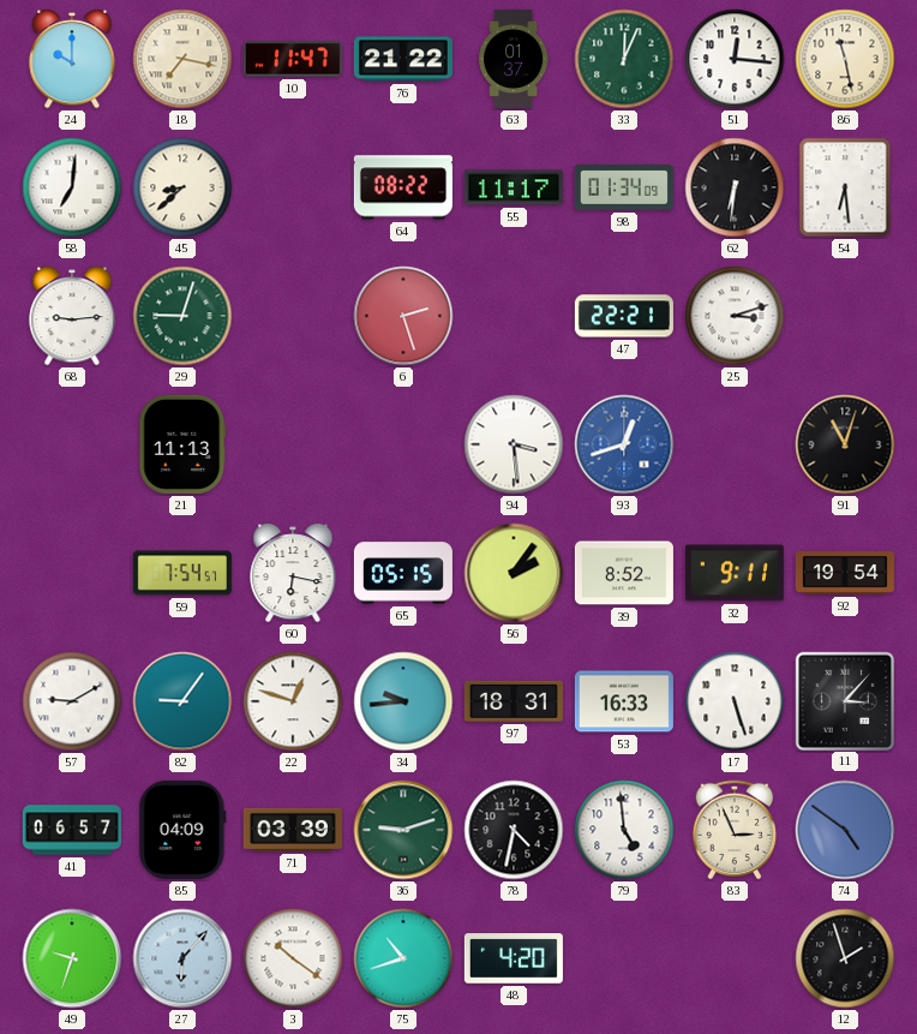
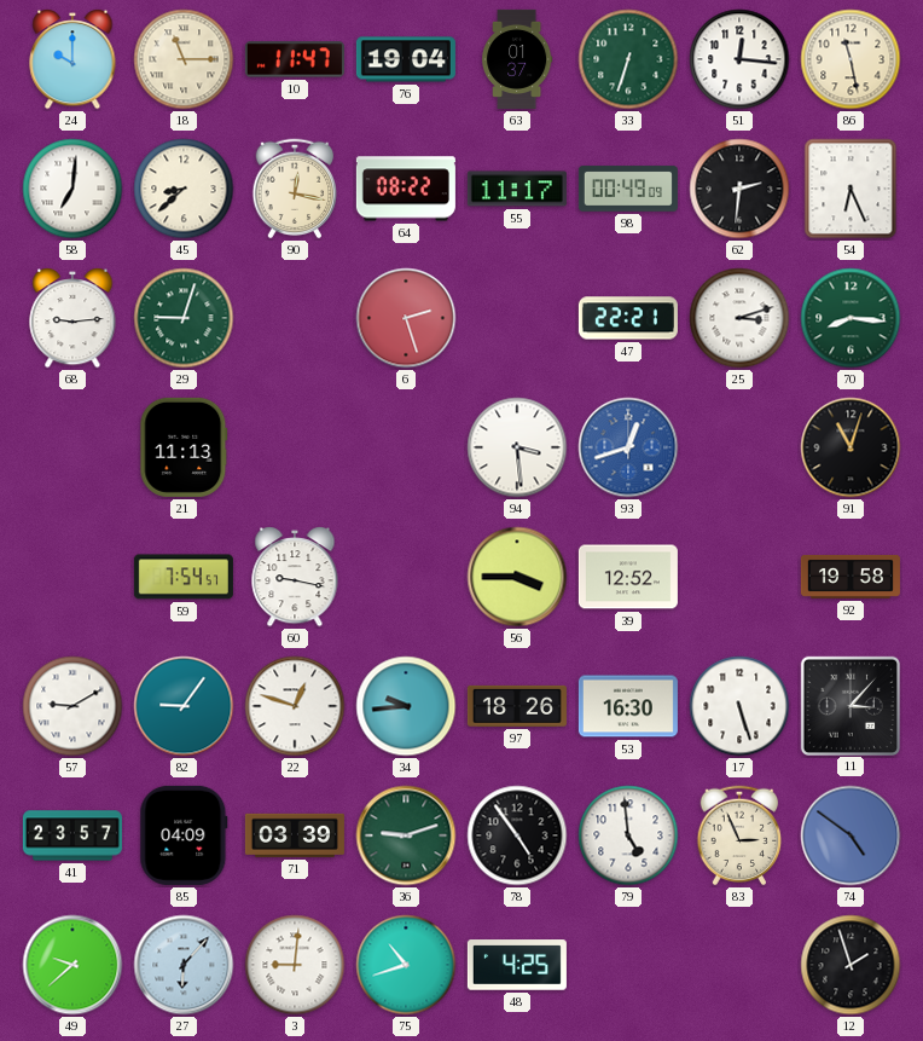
18: 7:17 -> 11:15 (184, 59)
76: 21:22 -> 19:04 (406, 59)
33: 12:04 -> 6:33 (628, 59)
90: none -> 12:17 (295, 189)
98: 01:34 -> 00:49 (628, 189)
62: 6:31 -> 2:31 (739, 189)
54: 6:29 -> 6:26 (851, 189)
70: none -> 8:16 (851, 318)
60: 6:17 -> 9:17 (295, 578)
65: 05:15 -> none (403, 573)
56: 2:06 -> 3:45 (517, 577)
39: 8:52 -> 12:52 (628, 577)
32: 9:11 -> none (735, 573)
92: 19:54 -> 19:58 (851, 577)
97: 18:31 -> 18:26 (517, 706)
53: 16:33 -> 16:30 (628, 706)
41: 06:57 -> 23:57 (72, 835)
78: 4:32 -> 4:54 (517, 835)
49: 9:33 -> 9:38 (72, 965)
3: 10:21 -> 9:01 (295, 965)
48: 4:20 -> 4:25 (517, 965)
